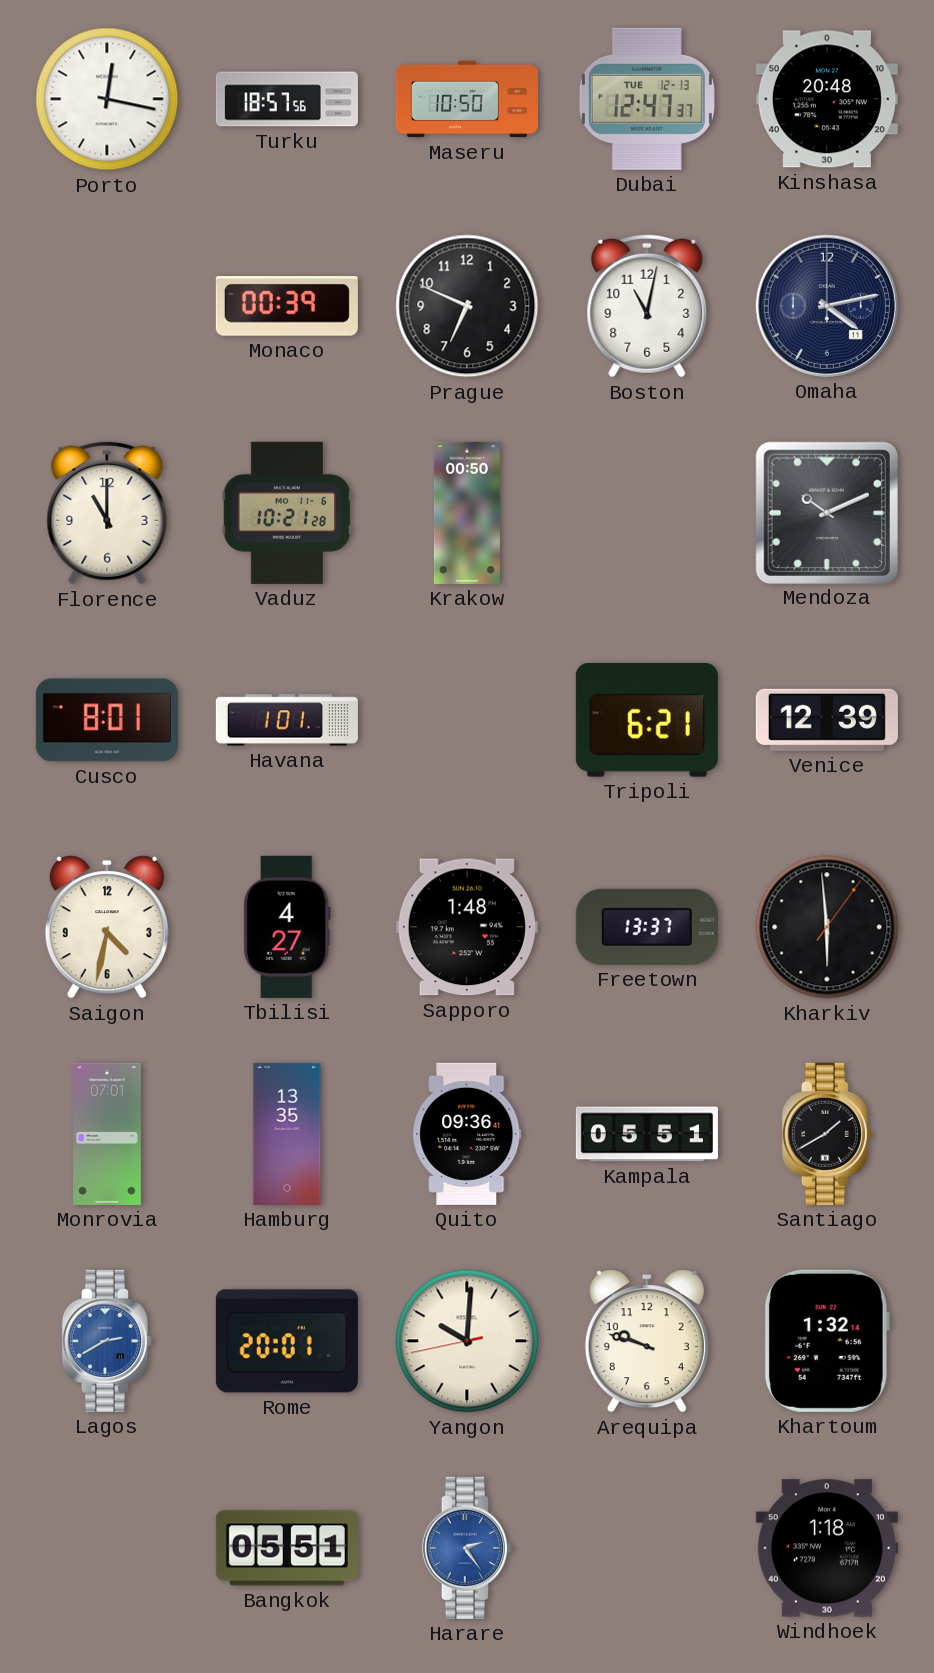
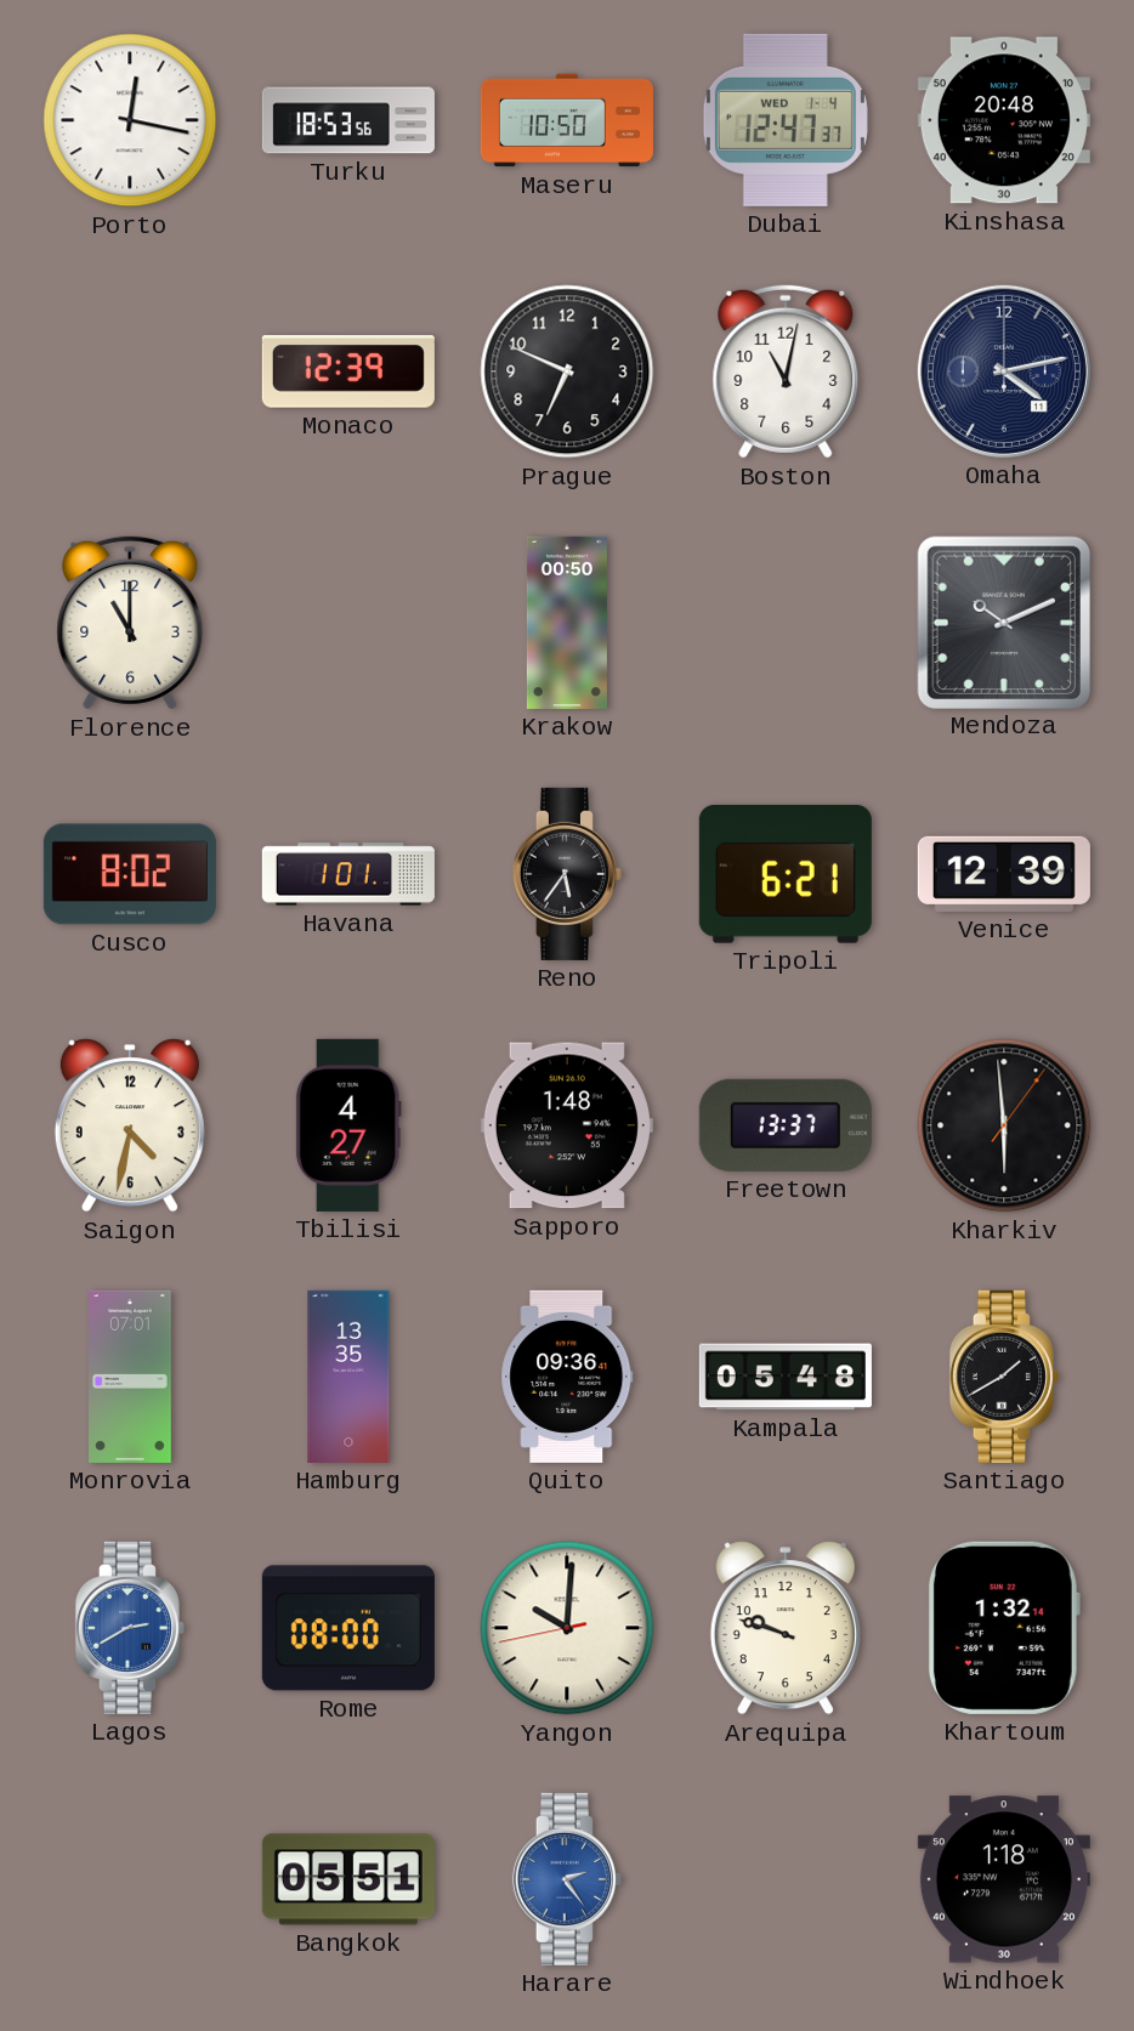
Turku: 18:57 -> 18:53 (348, 120)
Dubai date: TUE 12-13 -> WED 1-4 (786, 120)
Monaco: 00:39 -> 12:39 (348, 371)
Vaduz: 10:21 -> none (287, 513)
Cusco: 8:01 -> 8:02 (130, 874)
Reno: none -> 5:36 (567, 874)
Kampala: 05:51 -> 05:48 (786, 1377)
Rome: 20:01 -> 08:00 (348, 1628)
